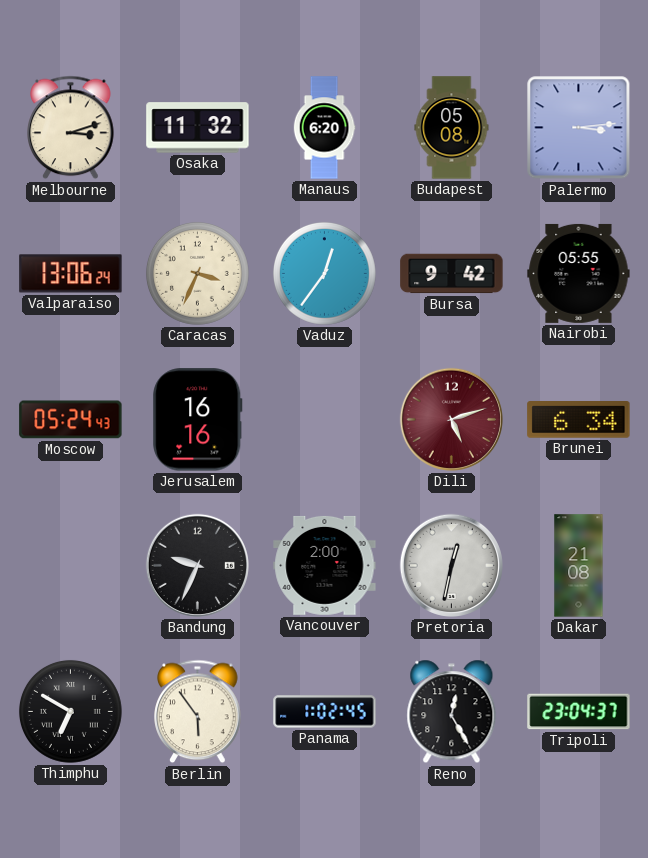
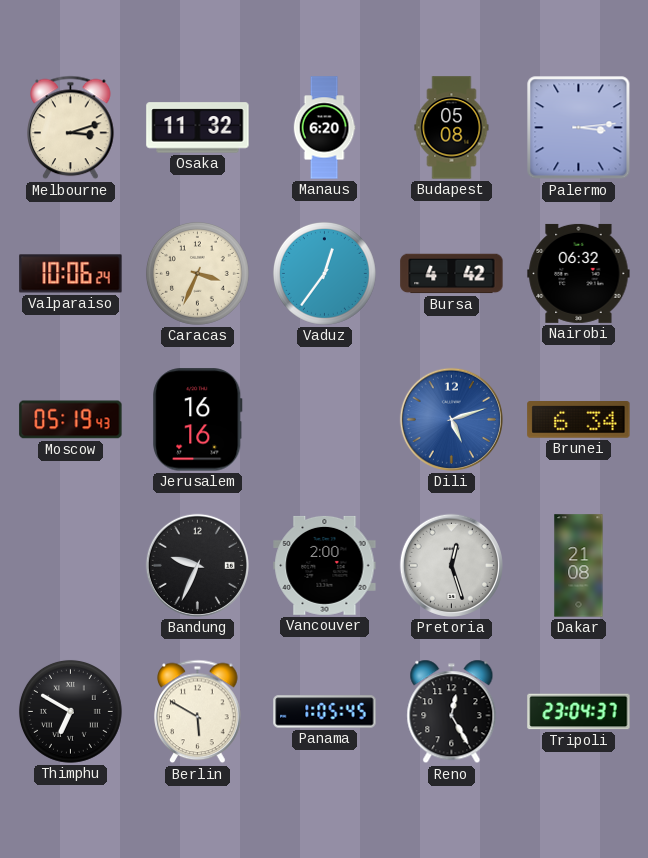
Valparaiso: 13:06 -> 10:06 (71, 274)
Bursa: 9:42 -> 4:42 (452, 274)
Nairobi: 05:55 -> 06:32 (579, 273)
Moscow: 05:24 -> 05:19 (71, 420)
Dili dial: burgundy -> blue (451, 419)
Pretoria: 12:32 -> 12:27 (451, 565)
Berlin: 5:54 -> 5:50 (198, 712)
Panama: 1:02 -> 1:05 (325, 712)
